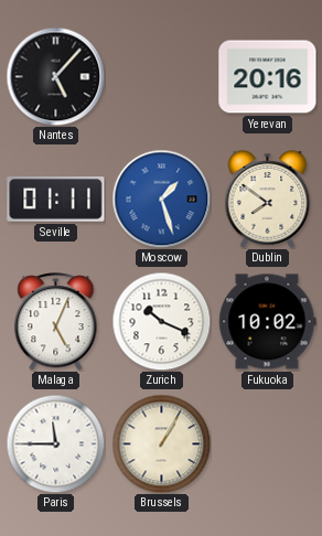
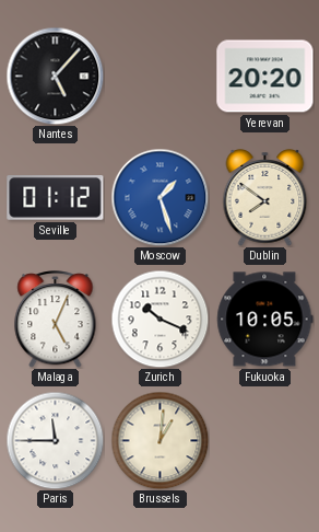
Yerevan: 20:16 -> 20:20 (265, 77)
Seville: 01:11 -> 01:12 (56, 198)
Fukuoka: 10:02 -> 10:05 (265, 320)
Brussels: 1:05 -> 1:01 (159, 440)
